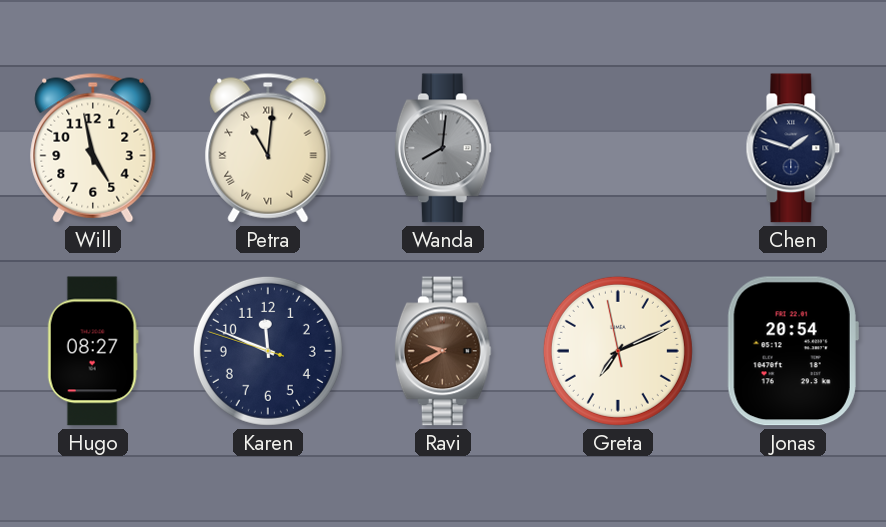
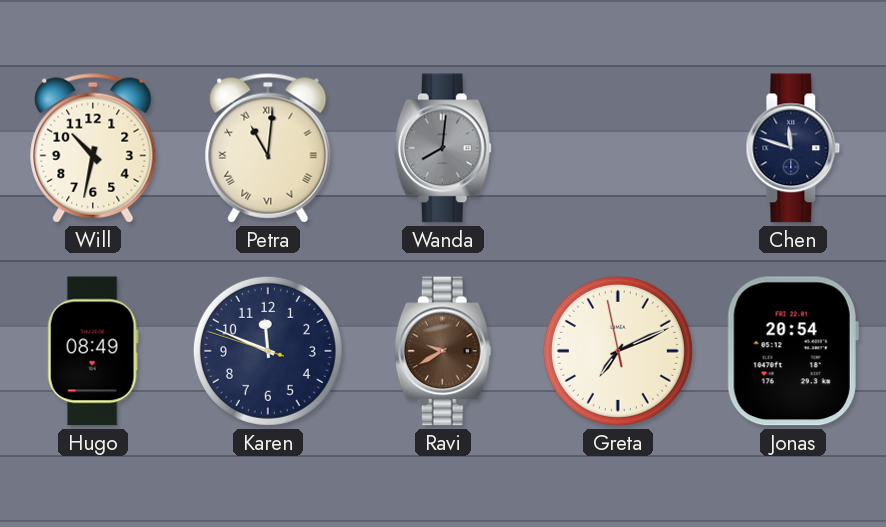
Will: 4:58 -> 10:32 (93, 148)
Chen: 1:48 -> 11:48 (793, 148)
Hugo: 08:27 -> 08:49 (93, 351)
